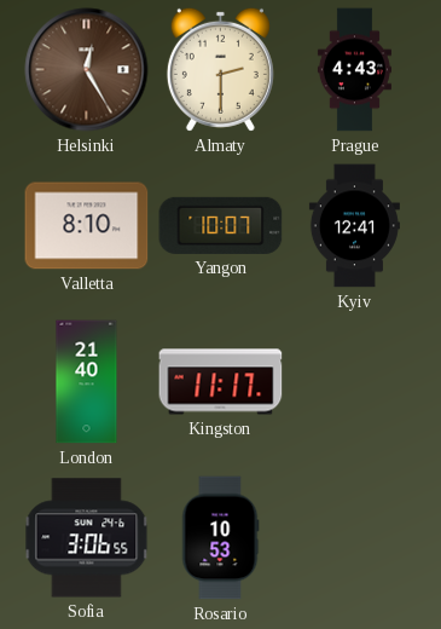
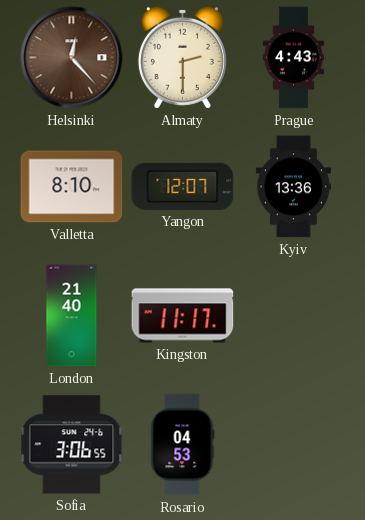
Helsinki: 12:25 -> 12:23 (72, 58)
Yangon: 10:07 -> 12:07 (183, 186)
Kyiv: 12:41 -> 13:36 (293, 187)
Rosario: 10:53 -> 04:53 (182, 445)
